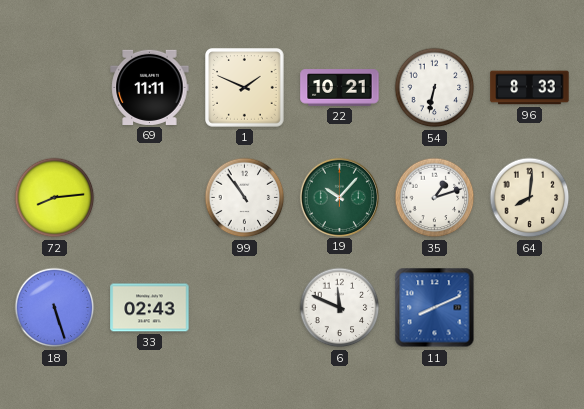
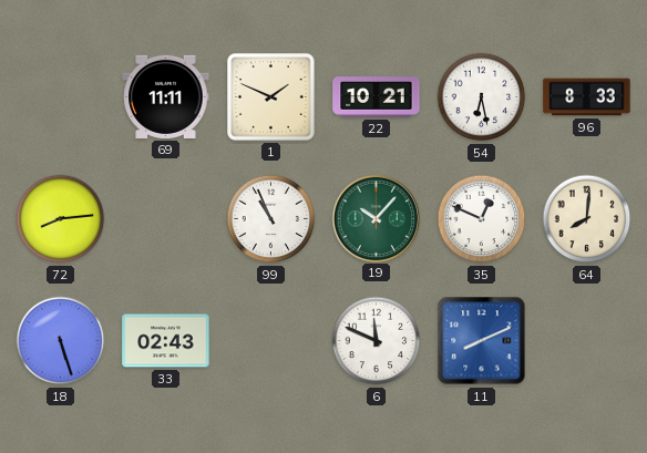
54: 6:32 -> 6:28 (482, 97)
99: 10:54 -> 10:56 (271, 219)
35: 1:12 -> 12:49 (482, 219)
